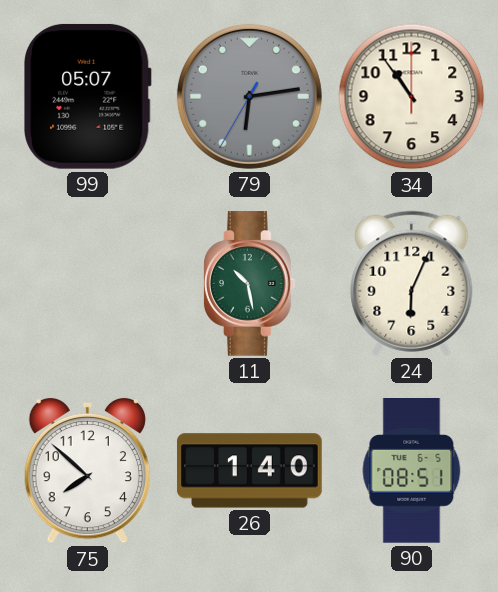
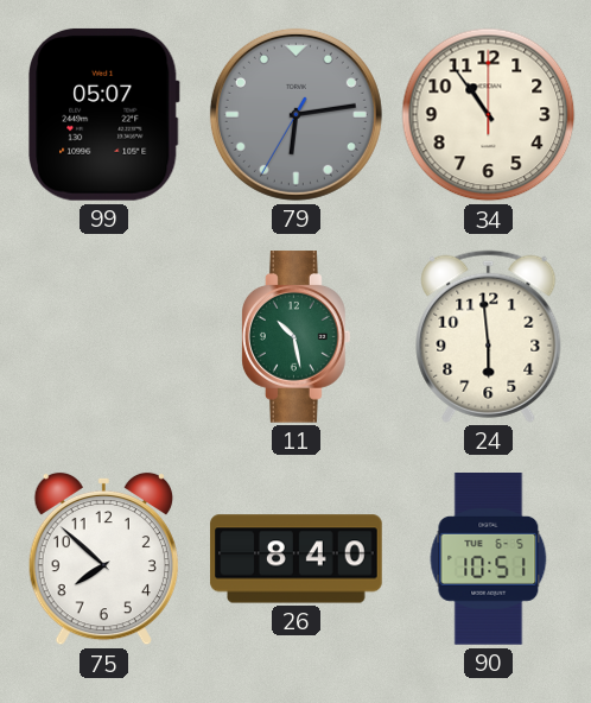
24: 6:04 -> 5:59 (489, 336)
26: 1:40 -> 8:40 (297, 559)
90: 08:51 -> 10:51 (489, 559)
